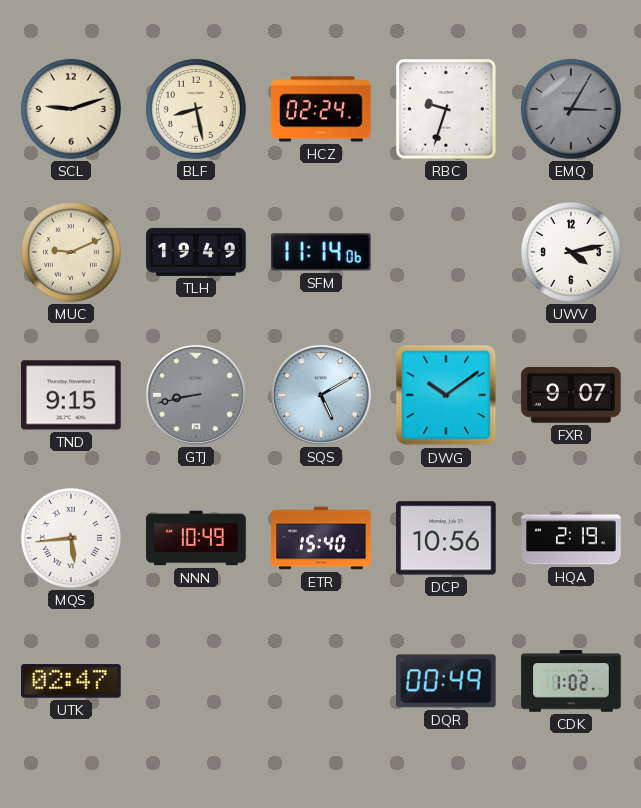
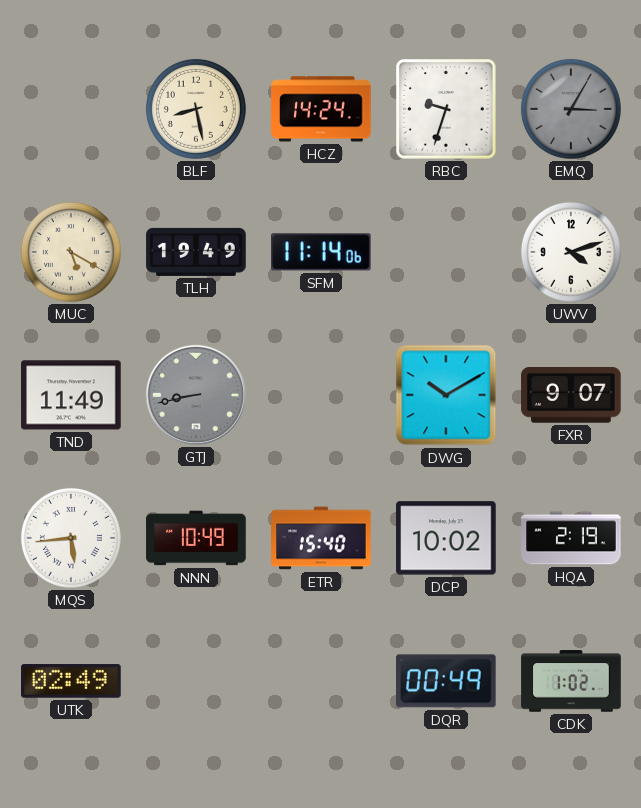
SCL: 9:12 -> none (71, 109)
HCZ: 02:24 -> 14:24 (321, 109)
MUC: 9:11 -> 5:20 (71, 252)
UWV: 4:13 -> 4:12 (571, 252)
TND: 9:15 -> 11:49 (71, 395)
SQS: 5:10 -> none (321, 395)
DWG: 10:09 -> 10:10 (446, 395)
DCP: 10:56 -> 10:02 (446, 538)
UTK: 02:47 -> 02:49 (71, 681)
